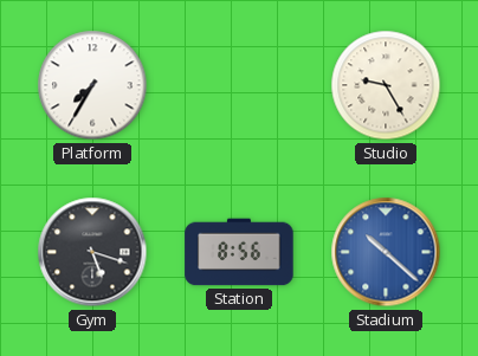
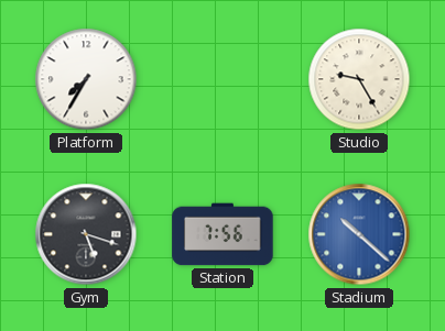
Station: 8:56 -> 7:56 (223, 234)
